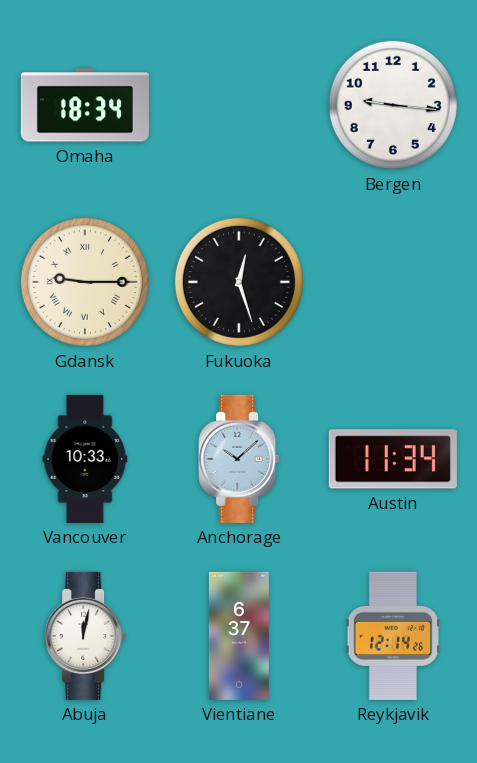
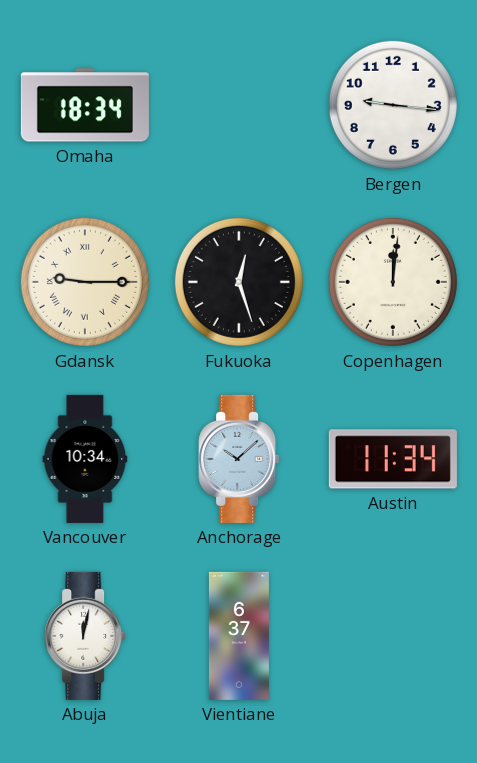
Copenhagen: none -> 12:01 (393, 282)
Vancouver: 10:33 -> 10:34 (85, 459)
Reykjavik: 12:14 -> none (393, 636)
